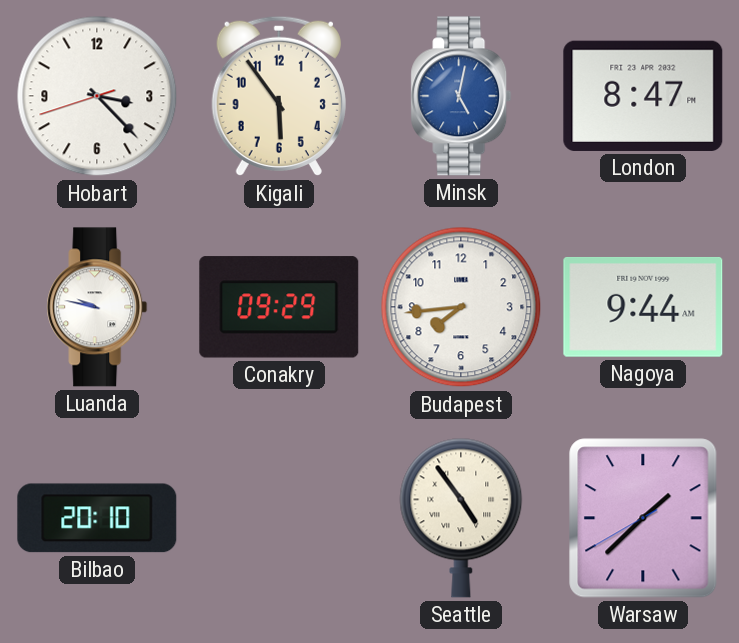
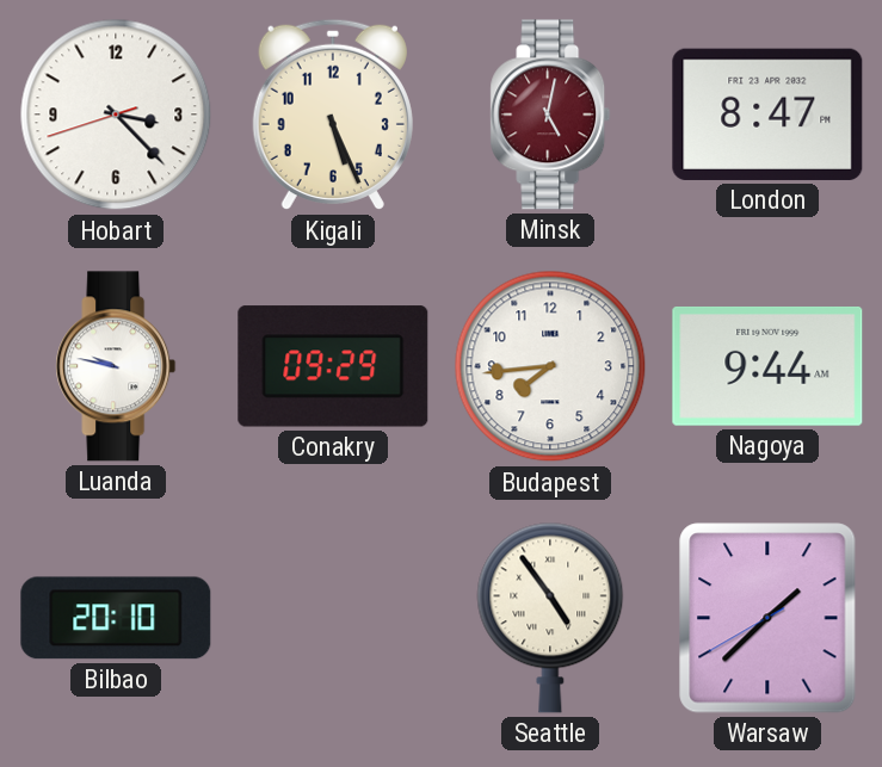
Kigali: 5:54 -> 5:26 (333, 115)
Minsk dial: blue -> burgundy (550, 115)
